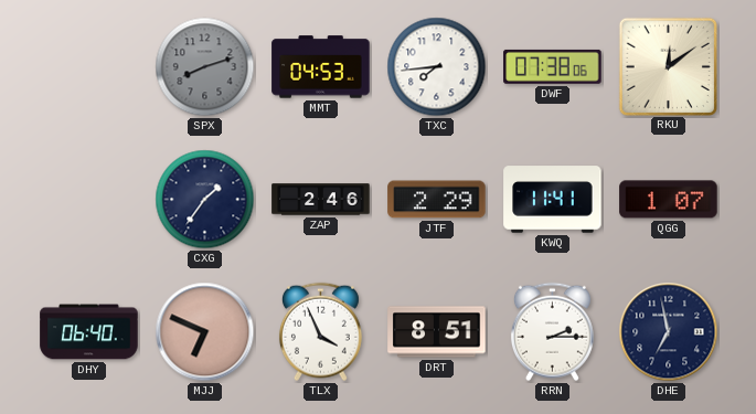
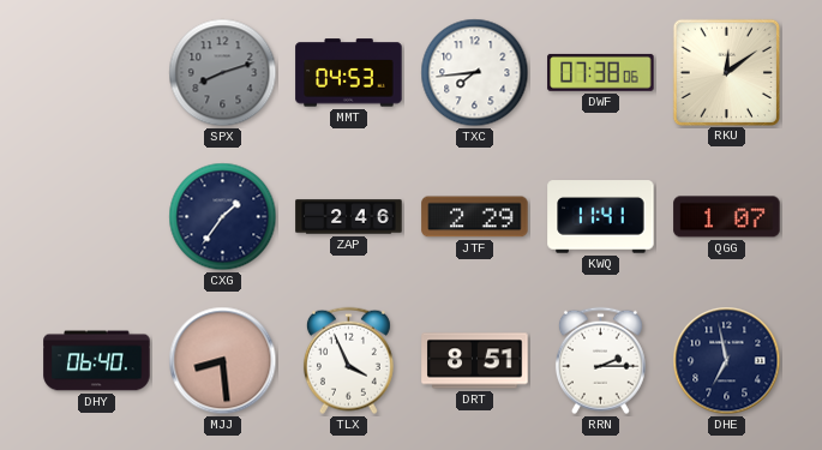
MJJ: 6:49 -> 8:29 (223, 361)
